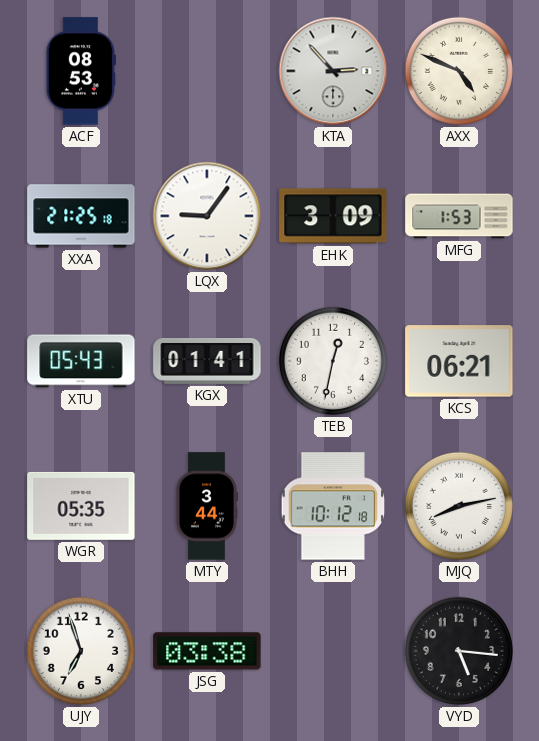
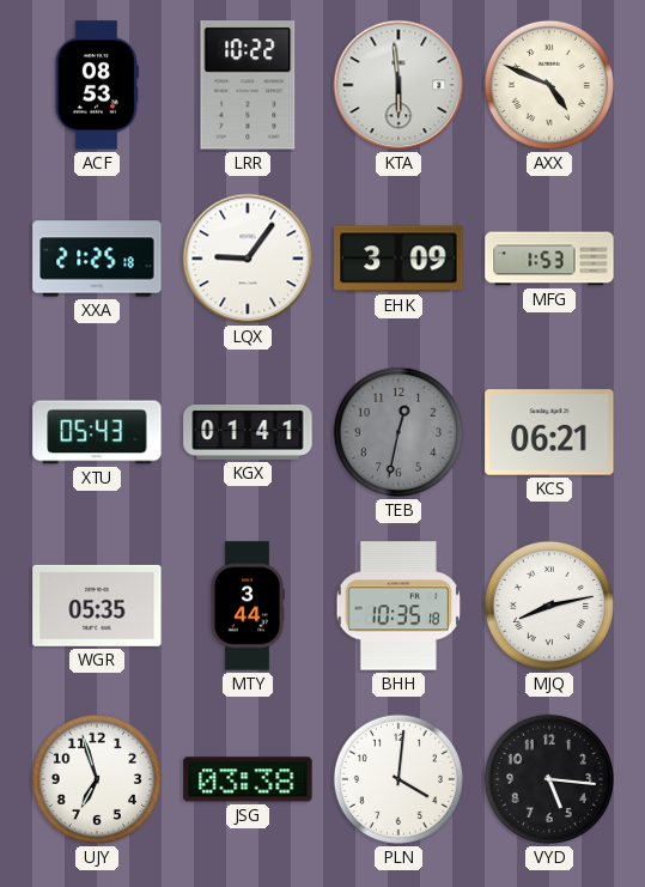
LRR: none -> 10:22 (248, 85)
KTA: 2:53 -> 5:59 (398, 85)
TEB dial: white -> grey (398, 432)
BHH: 10:12 -> 10:35 (398, 606)
PLN: none -> 4:01 (398, 779)
